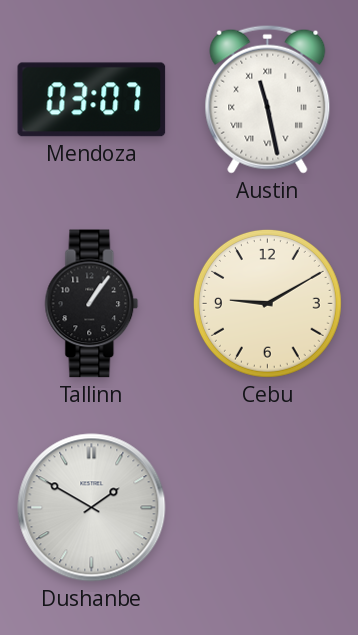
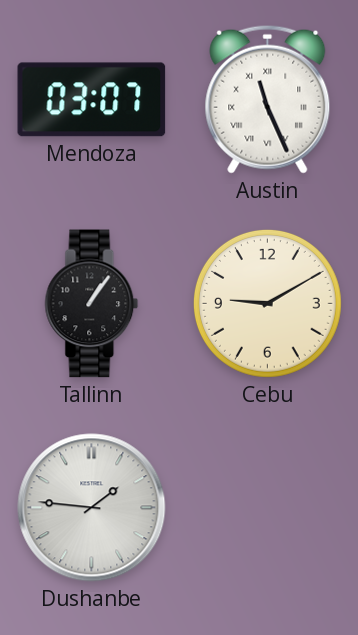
Austin: 11:28 -> 11:26 (268, 99)
Dushanbe: 1:50 -> 1:46 (92, 508)
